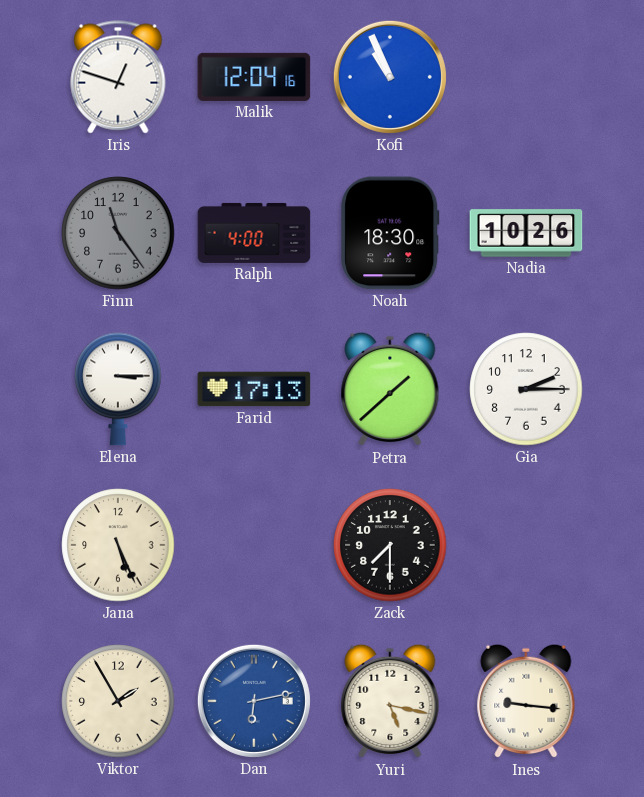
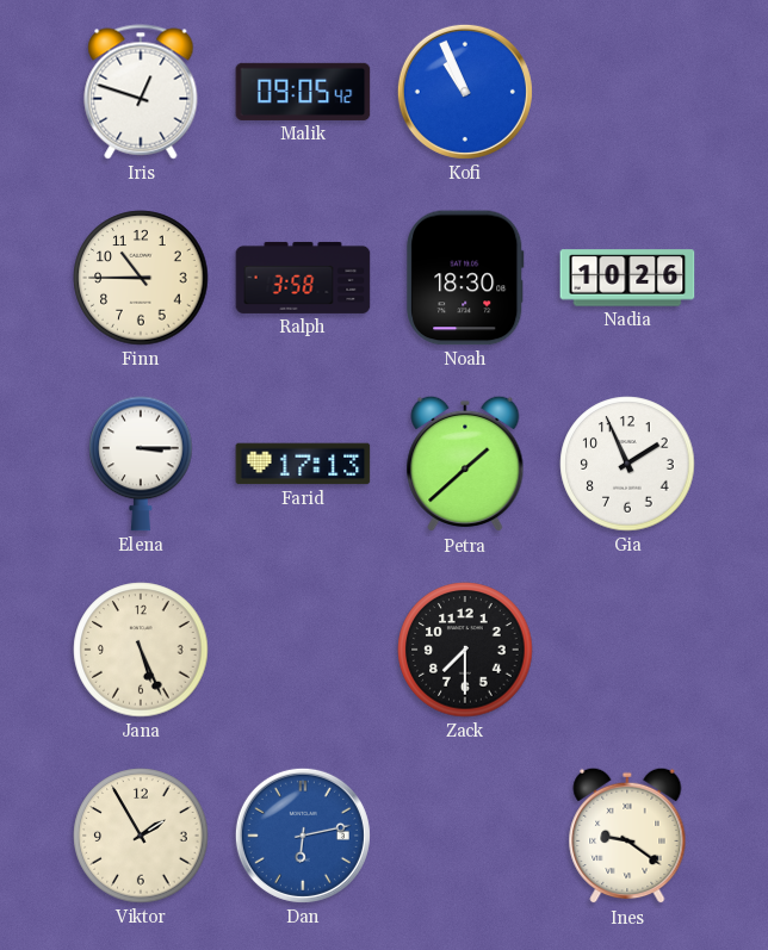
Malik: 12:04 -> 09:05 (303, 92)
Finn: 11:24 -> 10:45 (141, 278)
Finn dial: grey -> cream (141, 278)
Ralph: 4:00 -> 3:58 (303, 278)
Gia: 2:15 -> 1:56 (627, 464)
Yuri: 5:17 -> none (390, 701)
Ines: 9:16 -> 9:21 (627, 836)
